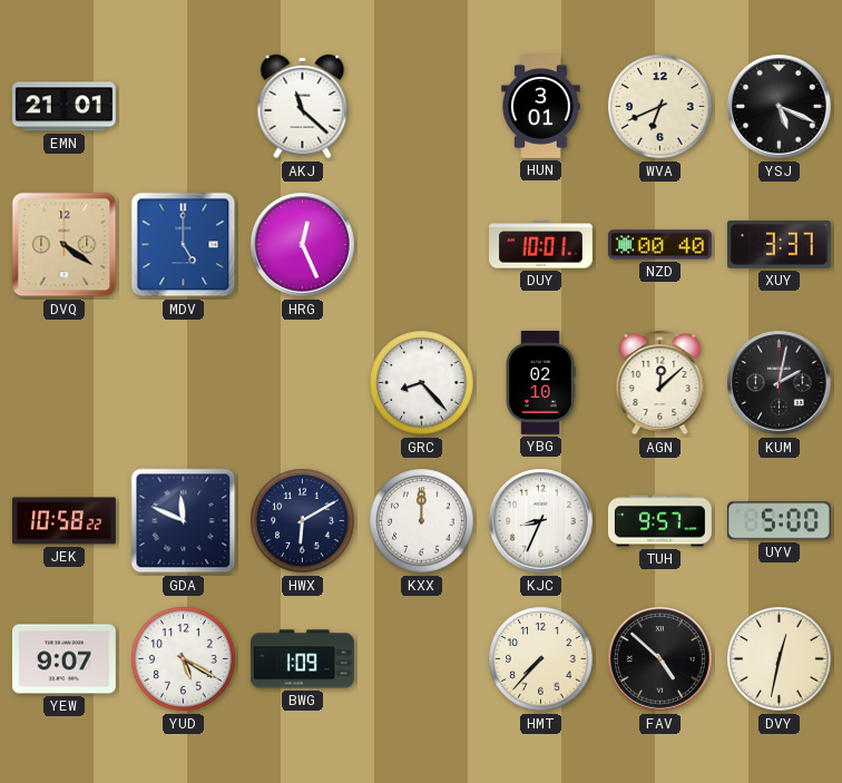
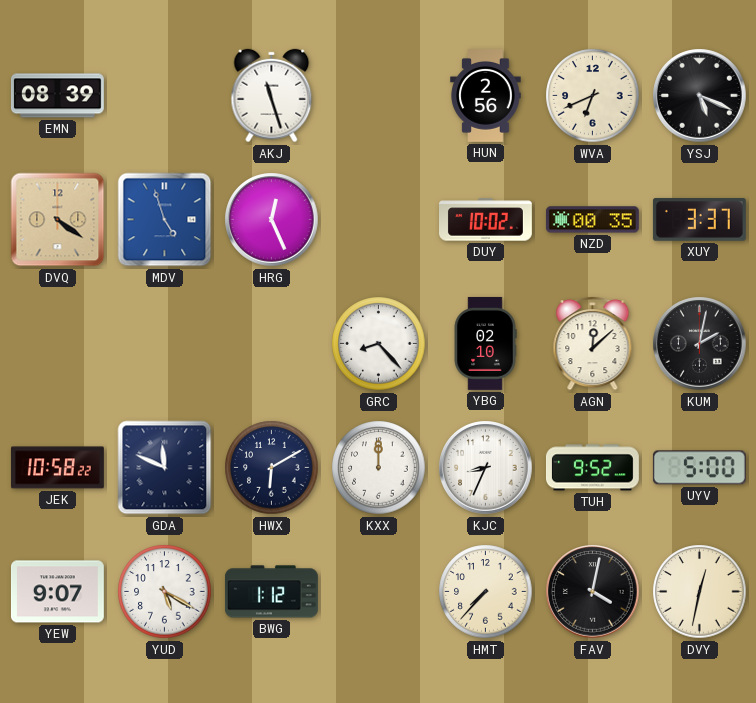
EMN: 21:01 -> 08:39 (57, 96)
AKJ: 11:22 -> 11:27 (272, 96)
HUN: 3:01 -> 2:56 (486, 96)
MDV: 5:00 -> 4:57 (165, 220)
DUY: 10:01 -> 10:02 (486, 220)
NZD: 00:40 -> 00:35 (592, 220)
TUH: 9:57 -> 9:52 (592, 468)
BWG: 1:09 -> 1:12 (271, 592)
FAV: 4:52 -> 4:02 (593, 592)
